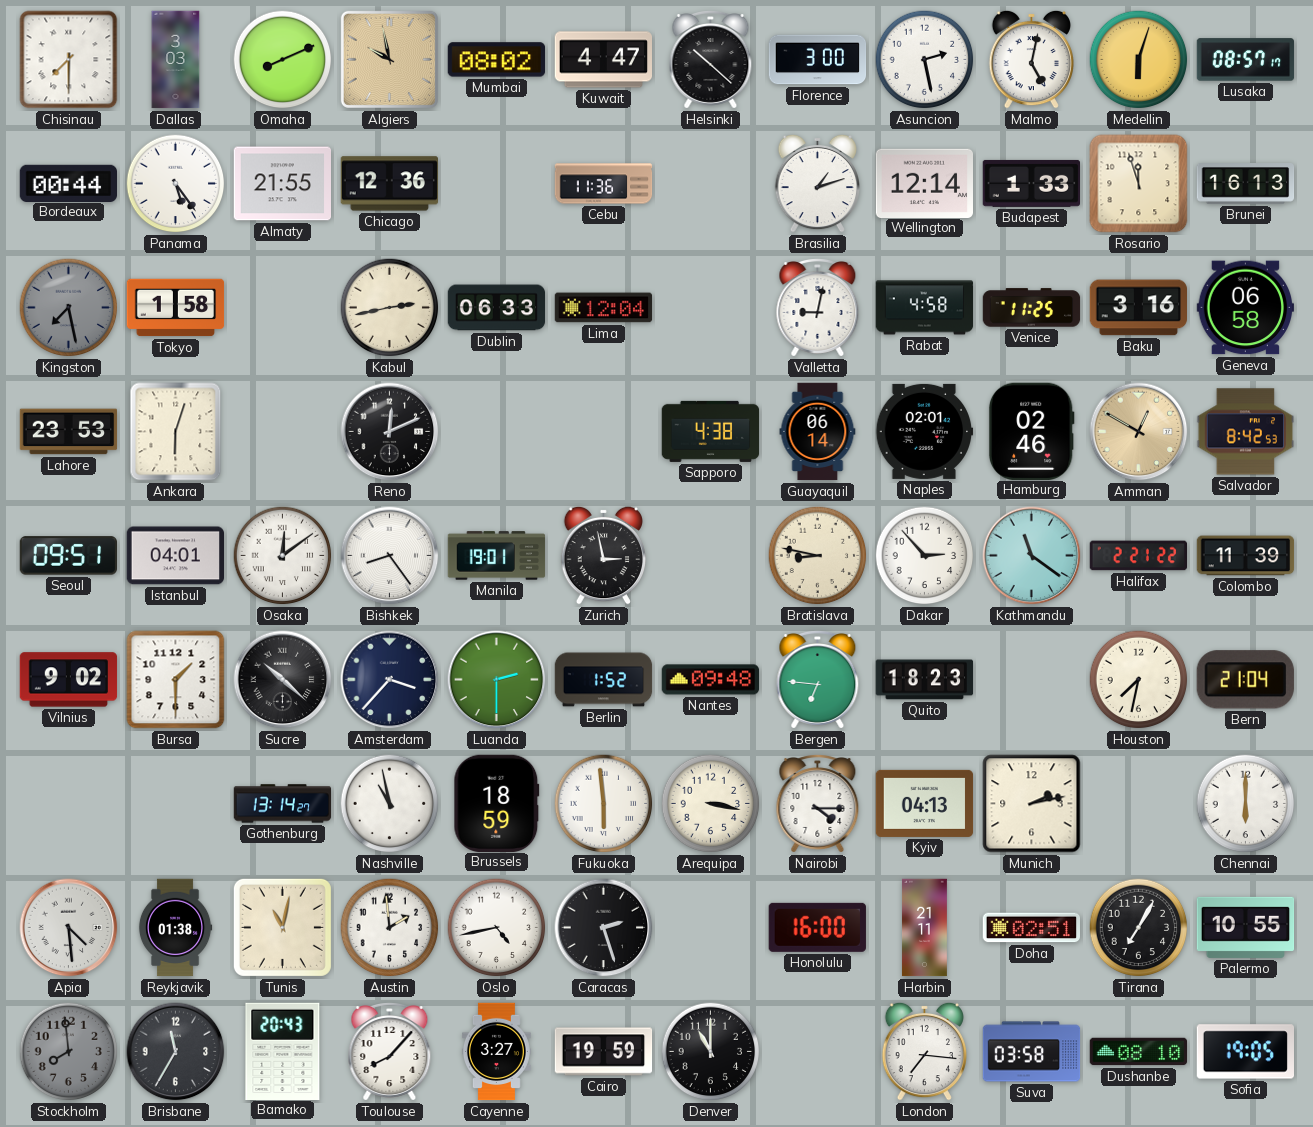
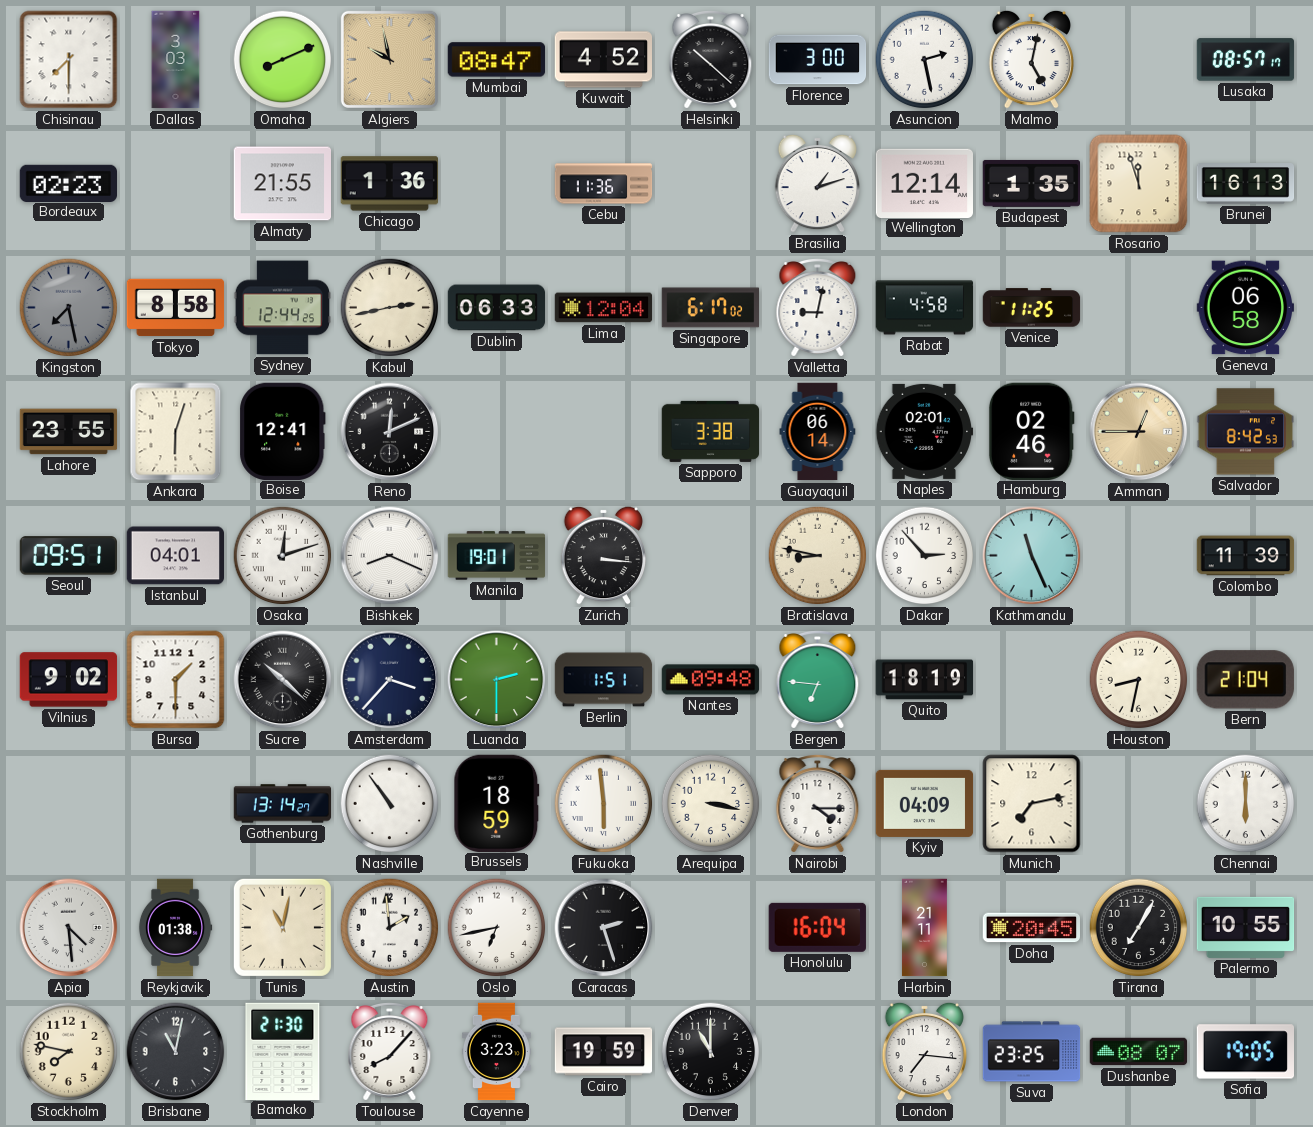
Mumbai: 08:02 -> 08:47 (497, 60)
Kuwait: 4:47 -> 4:52 (603, 60)
Medellin: 6:03 -> none (1139, 60)
Bordeaux: 00:44 -> 02:23 (68, 183)
Panama: 5:24 -> none (176, 184)
Chicago: 12:36 -> 1:36 (389, 184)
Budapest: 1:33 -> 1:35 (1032, 183)
Tokyo: 1:58 -> 8:58 (176, 308)
Sydney: none -> 12:44 (283, 308)
Singapore: none -> 6:17 (711, 308)
Baku: 3:16 -> none (1138, 308)
Lahore: 23:53 -> 23:55 (69, 432)
Boise: none -> 12:41 (283, 431)
Sapporo: 4:38 -> 3:38 (711, 431)
Amman: 12:50 -> 12:45 (1139, 432)
Osaka: 12:09 -> 12:12 (283, 556)
Bishkek: 8:24 -> 8:19 (390, 556)
Zurich: 2:58 -> 3:16 (603, 555)
Kathmandu: 11:21 -> 11:26 (1032, 556)
Halifax: 2:21 -> none (1138, 556)
Berlin: 1:52 -> 1:51 (604, 680)
Quito: 18:23 -> 18:19 (925, 680)
Houston: 7:32 -> 8:32 (1139, 680)
Nashville: 10:58 -> 10:54 (390, 804)
Kyiv: 04:13 -> 04:09 (925, 803)
Munich: 2:13 -> 7:13 (1032, 804)
Oslo: 4:43 -> 6:43 (497, 928)
Honolulu: 16:00 -> 16:04 (817, 927)
Doha: 02:51 -> 20:45 (1031, 928)
Stockholm: 7:59 -> 7:47 (69, 1052)
Stockholm dial: grey -> cream (69, 1052)
Brisbane: 11:35 -> 11:02 (176, 1052)
Bamako: 20:43 -> 21:30 (283, 1051)
Cayenne: 3:27 -> 3:23 (496, 1052)
Suva: 03:58 -> 23:25 (1032, 1052)
Dushanbe: 08:10 -> 08:07 (1139, 1052)
